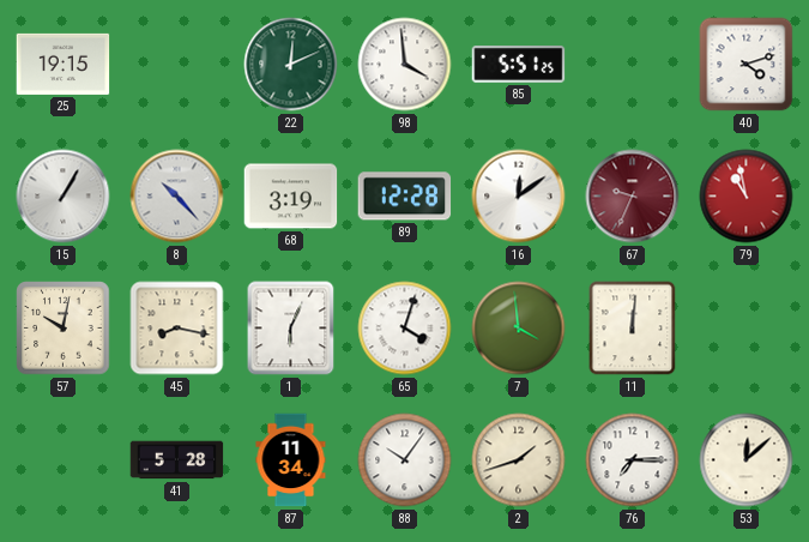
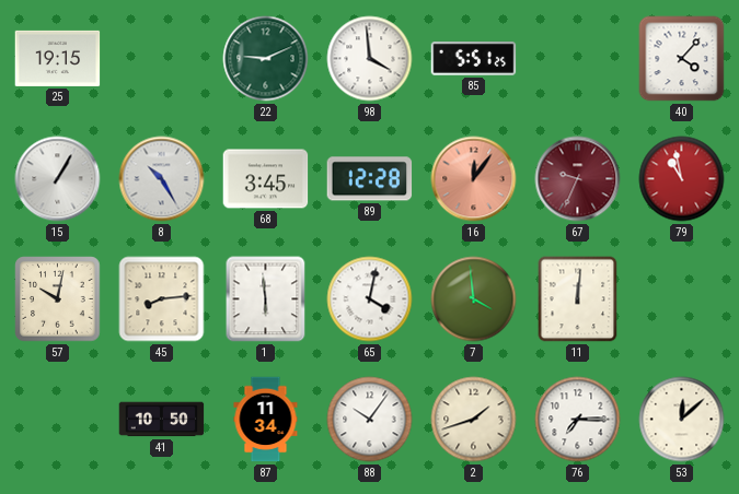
22: 12:11 -> 9:11 (266, 59)
40: 4:12 -> 4:07 (682, 59)
8: 10:23 -> 10:25 (162, 179)
68: 3:19 -> 3:45 (266, 179)
16: 12:09 -> 12:06 (474, 179)
16 dial: white -> salmon (474, 179)
45: 8:17 -> 8:14 (162, 299)
1: 6:04 -> 5:59 (266, 299)
65: 4:03 -> 4:02 (370, 299)
41: 5:28 -> 10:50 (162, 420)
